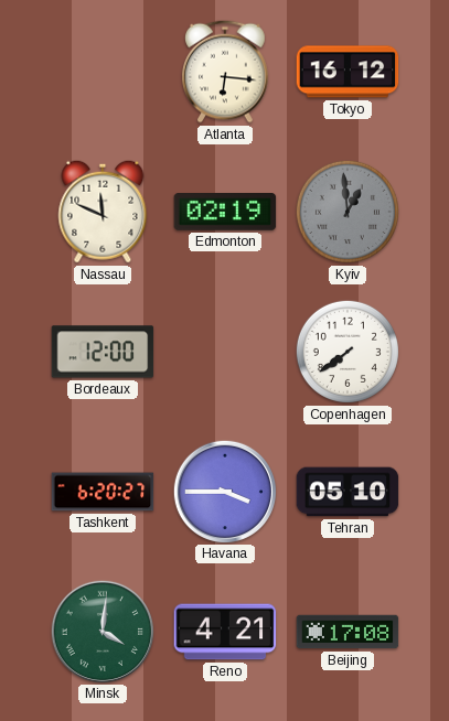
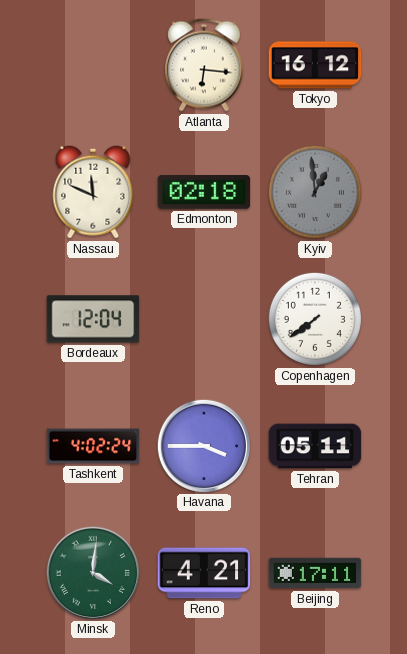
Edmonton: 02:19 -> 02:18 (204, 193)
Bordeaux: 12:00 -> 12:04 (93, 319)
Tashkent: 6:20 -> 4:02 (93, 446)
Tehran: 05:10 -> 05:11 (315, 446)
Beijing: 17:08 -> 17:11 (315, 573)
